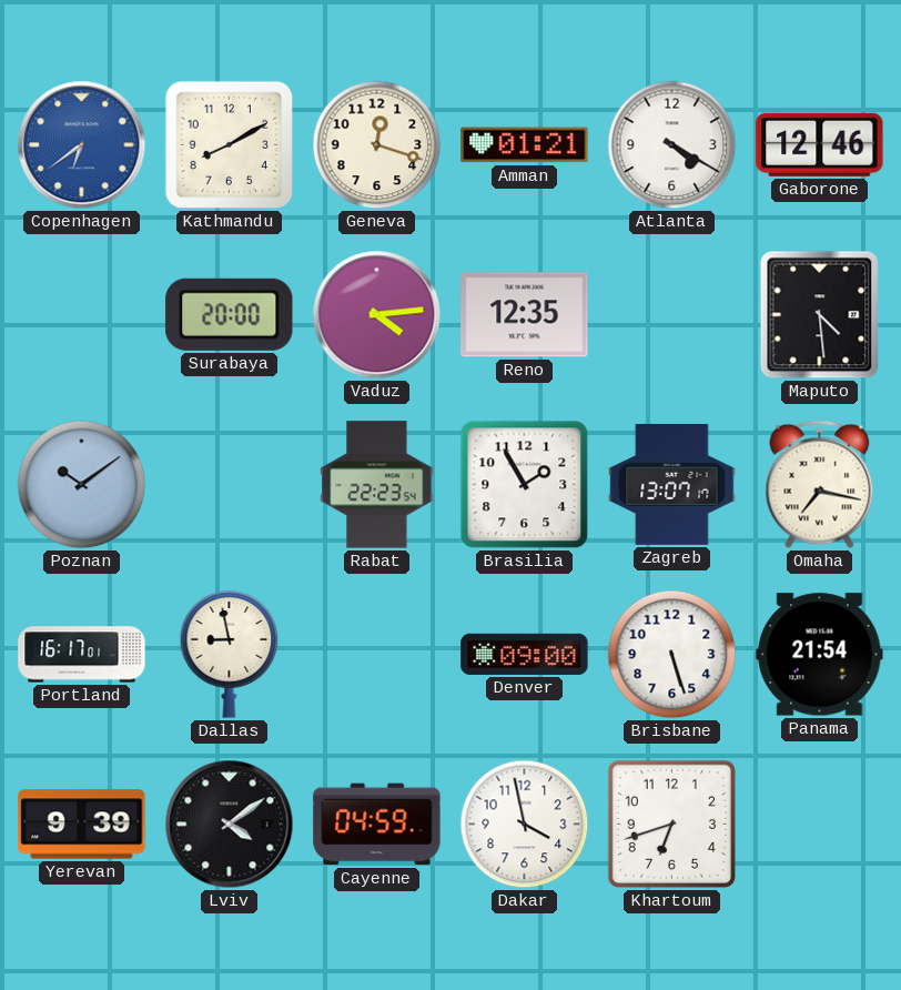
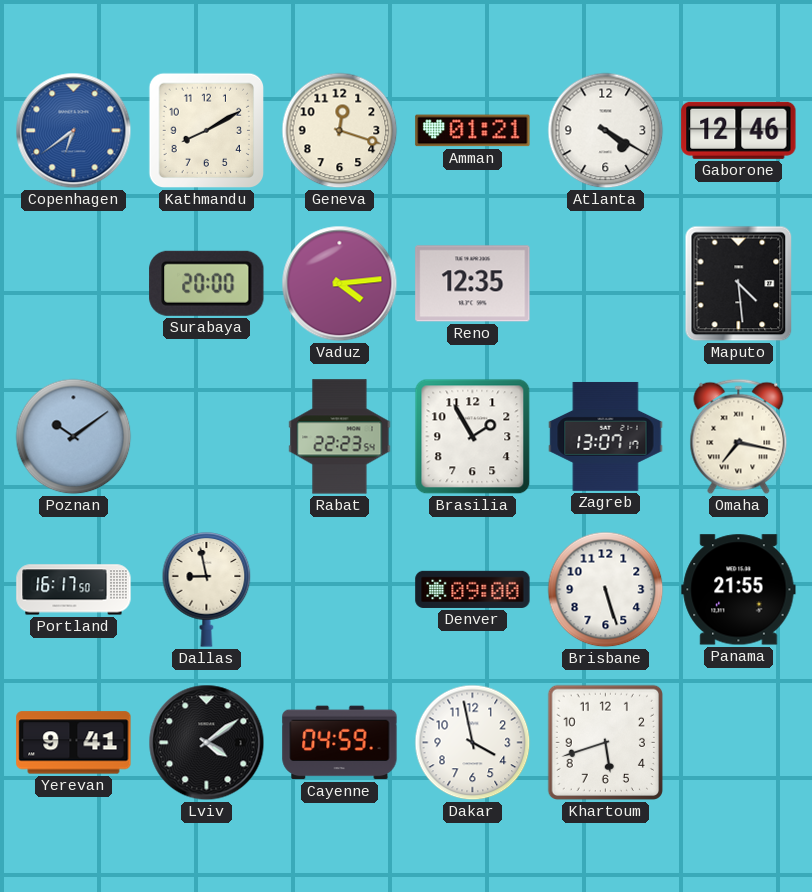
Portland: 16:17:01 -> 16:17:50 (74, 590)
Panama: 21:54 -> 21:55 (739, 590)
Yerevan: 9:39 -> 9:41 (74, 743)
Khartoum: 6:42 -> 5:42 (605, 742)
